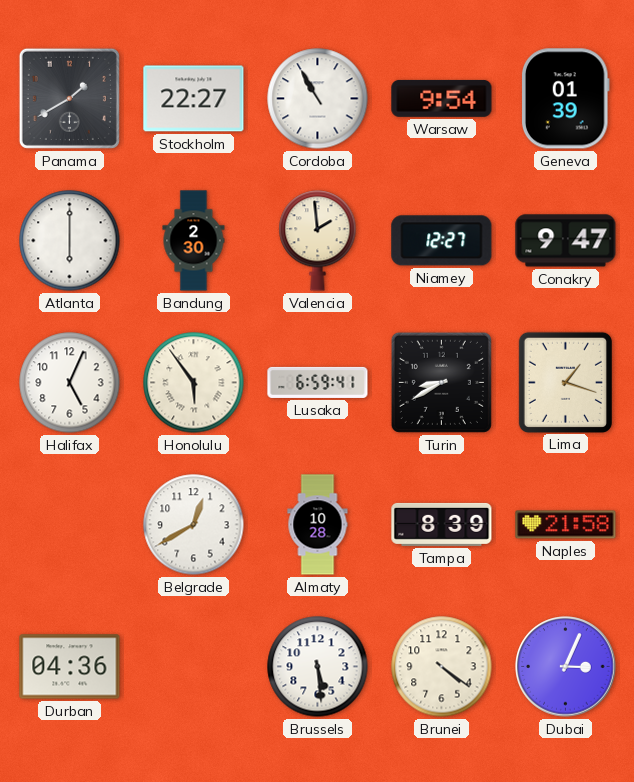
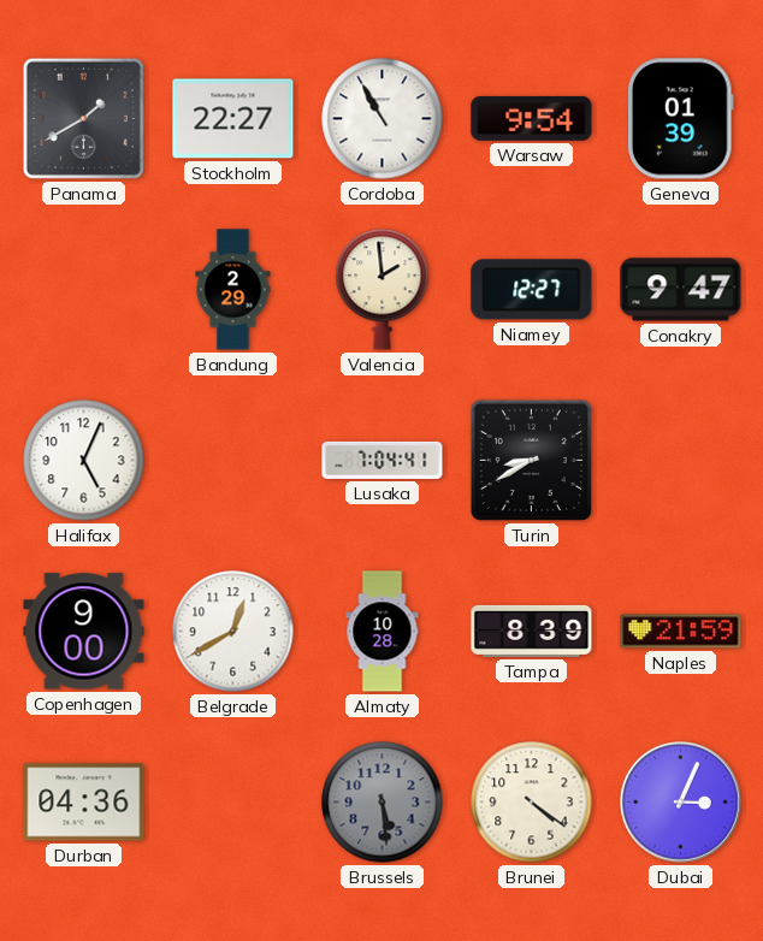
Atlanta: 6:00 -> none (70, 241)
Bandung: 2:30 -> 2:29 (233, 290)
Honolulu: 5:54 -> none (194, 383)
Lusaka: 6:59 -> 7:04 (383, 460)
Lima: 1:18 -> none (565, 382)
Copenhagen: none -> 9:00 (84, 632)
Naples: 21:58 -> 21:59 (681, 632)
Brussels dial: white -> grey (383, 803)
